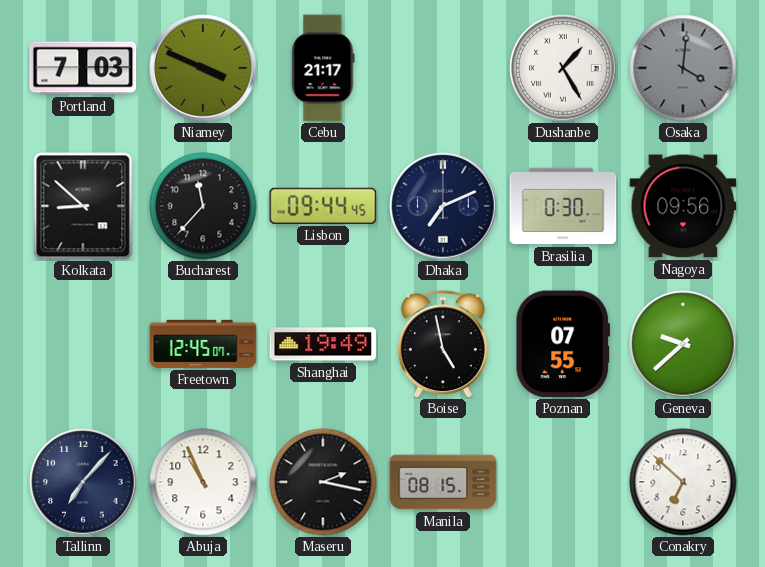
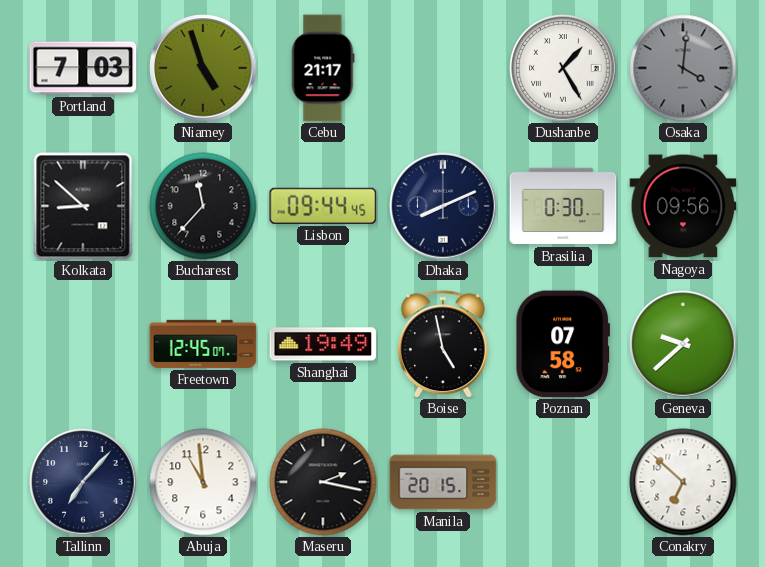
Niamey: 3:49 -> 4:57 (203, 68)
Dhaka: 7:11 -> 8:11 (443, 206)
Poznan: 07:55 -> 07:58 (562, 344)
Abuja: 10:56 -> 10:59 (203, 482)
Manila: 08:15 -> 20:15 (443, 482)
